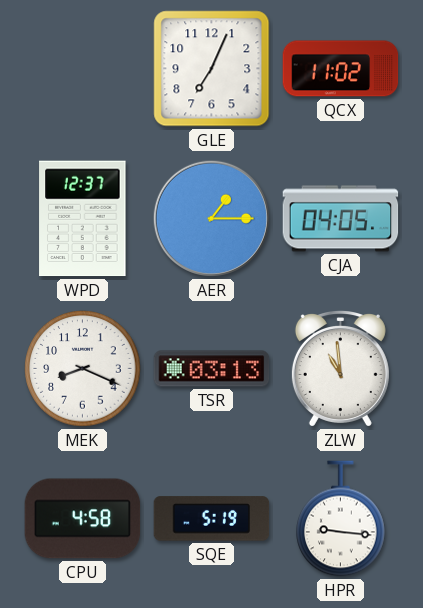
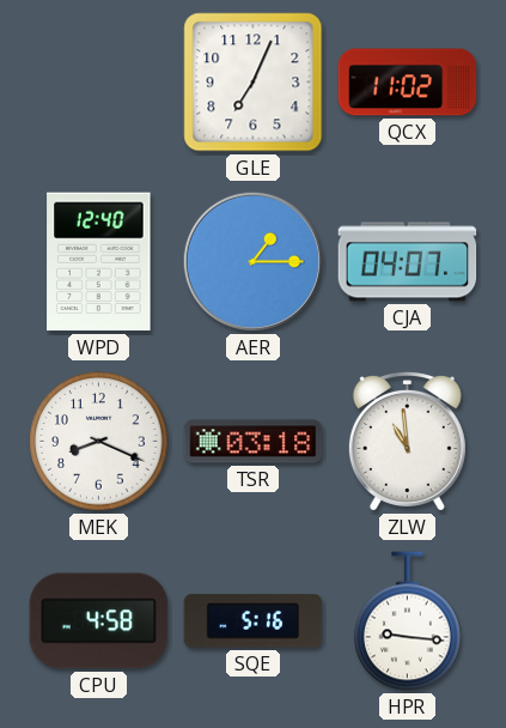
WPD: 12:37 -> 12:40 (99, 262)
CJA: 04:05 -> 04:07 (408, 262)
TSR: 03:13 -> 03:18 (254, 442)
SQE: 5:19 -> 5:16 (254, 621)
